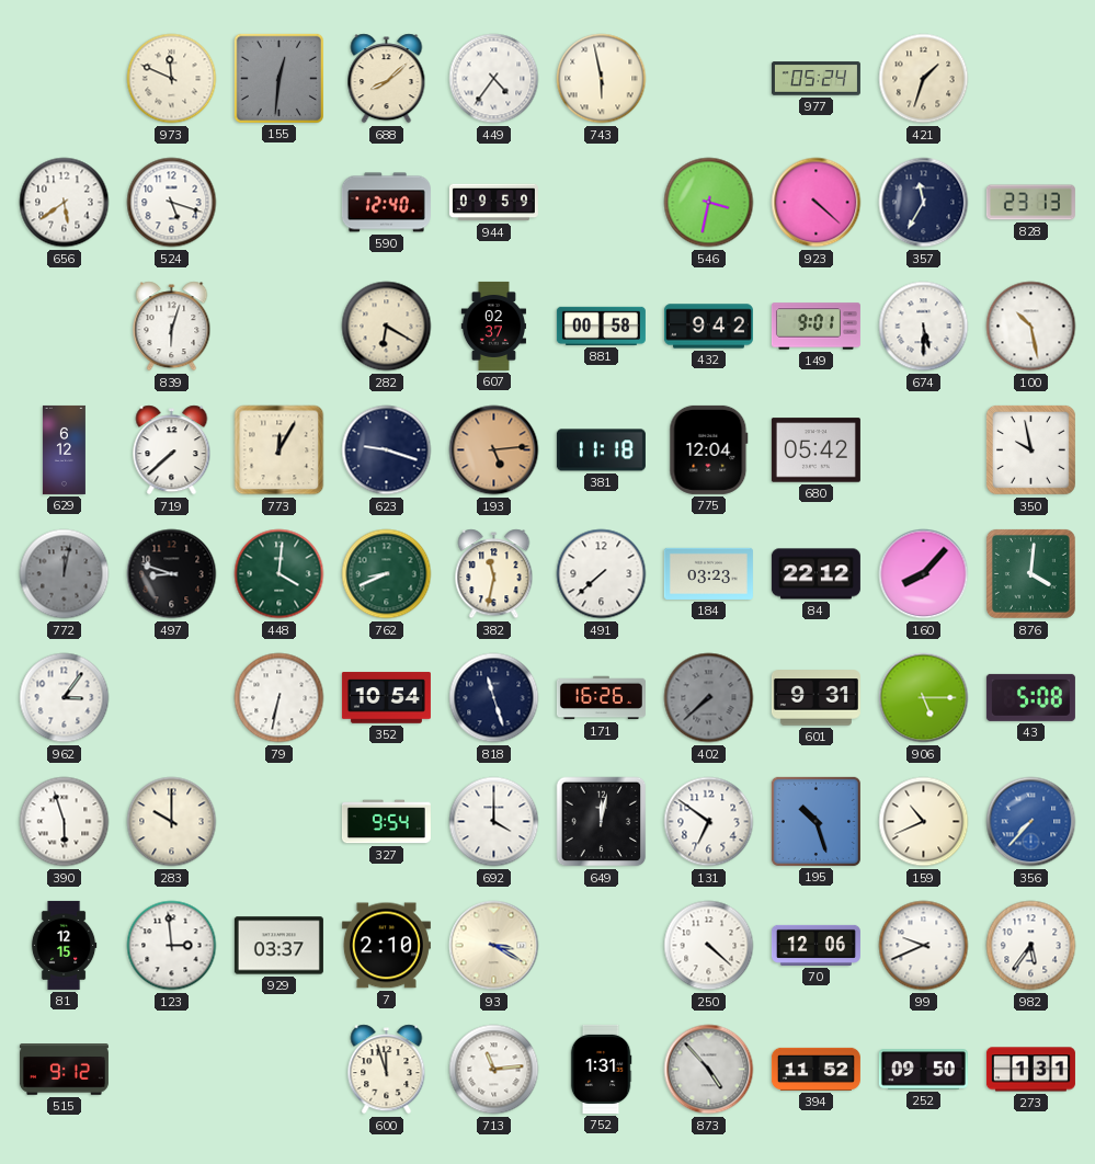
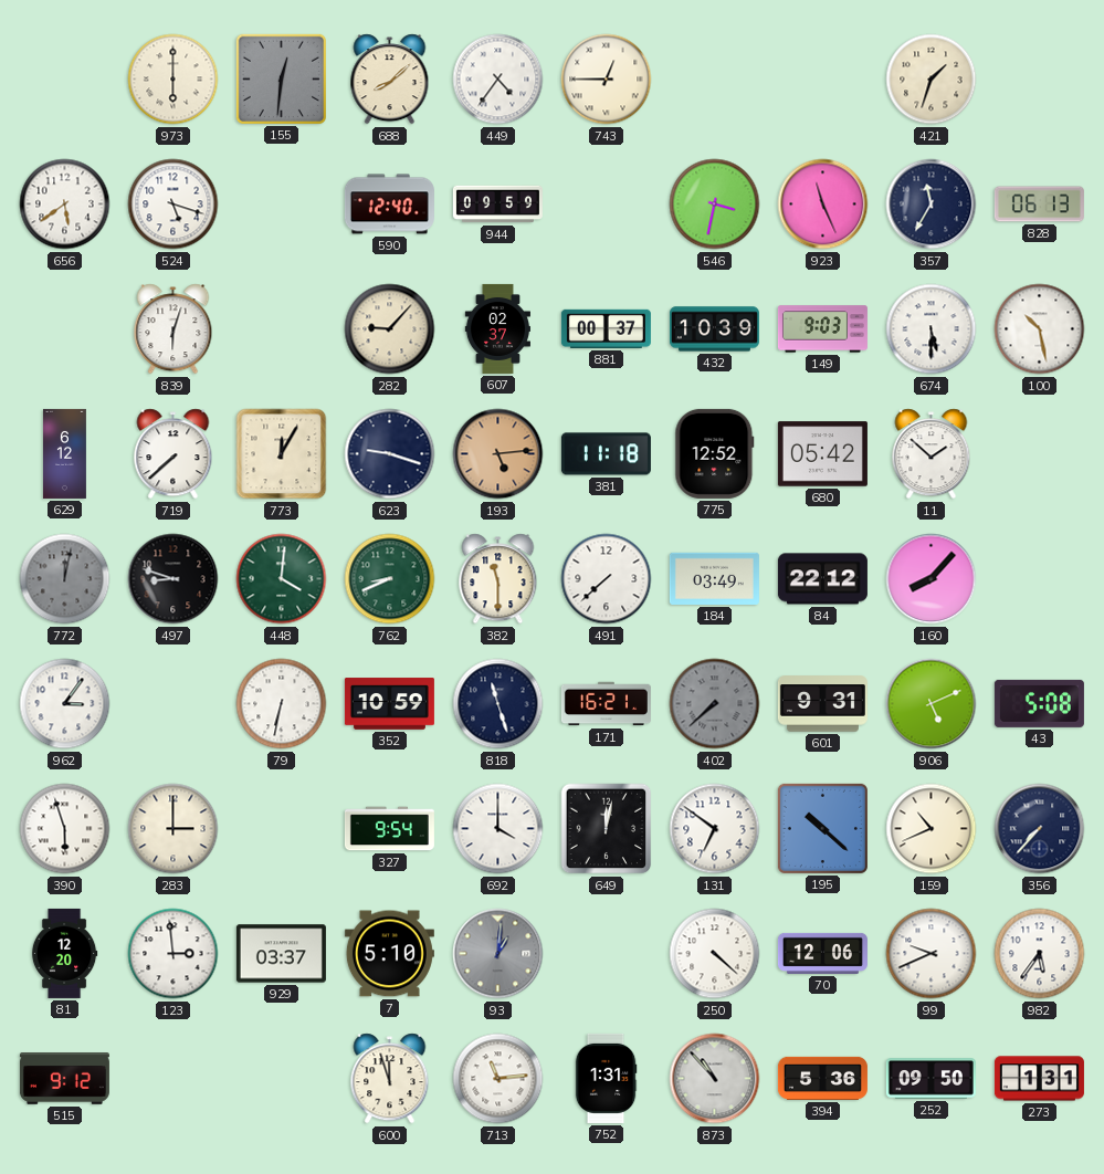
973: 11:49 -> 6:00 (174, 80)
743: 5:58 -> 12:45 (607, 80)
977: 05:24 -> none (815, 79)
923: 4:22 -> 11:26 (823, 205)
828: 23:13 -> 06:13 (1039, 205)
282: 6:20 -> 9:07 (390, 329)
881: 00:58 -> 00:37 (606, 328)
432: 9:42 -> 10:39 (714, 329)
149: 9:01 -> 9:03 (822, 329)
775: 12:04 -> 12:52 (715, 453)
11: none -> 1:52 (932, 454)
350: 9:58 -> none (1030, 449)
382: 11:32 -> 11:30 (498, 579)
184: 03:23 -> 03:49 (714, 578)
876: 4:01 -> none (1030, 573)
352: 10:54 -> 10:59 (389, 704)
171: 16:26 -> 16:21 (606, 704)
906: 5:15 -> 5:11 (932, 704)
283: 10:00 -> 3:00 (174, 829)
195: 10:27 -> 10:22 (822, 828)
356 dial: blue -> navy (1040, 829)
81: 12:15 -> 12:20 (64, 953)
7: 2:10 -> 5:10 (389, 954)
93: 3:20 -> 1:01 (498, 954)
93 dial: cream -> grey (498, 954)
873: 4:53 -> 10:53 (715, 1079)
394: 11:52 -> 5:36 (822, 1078)
